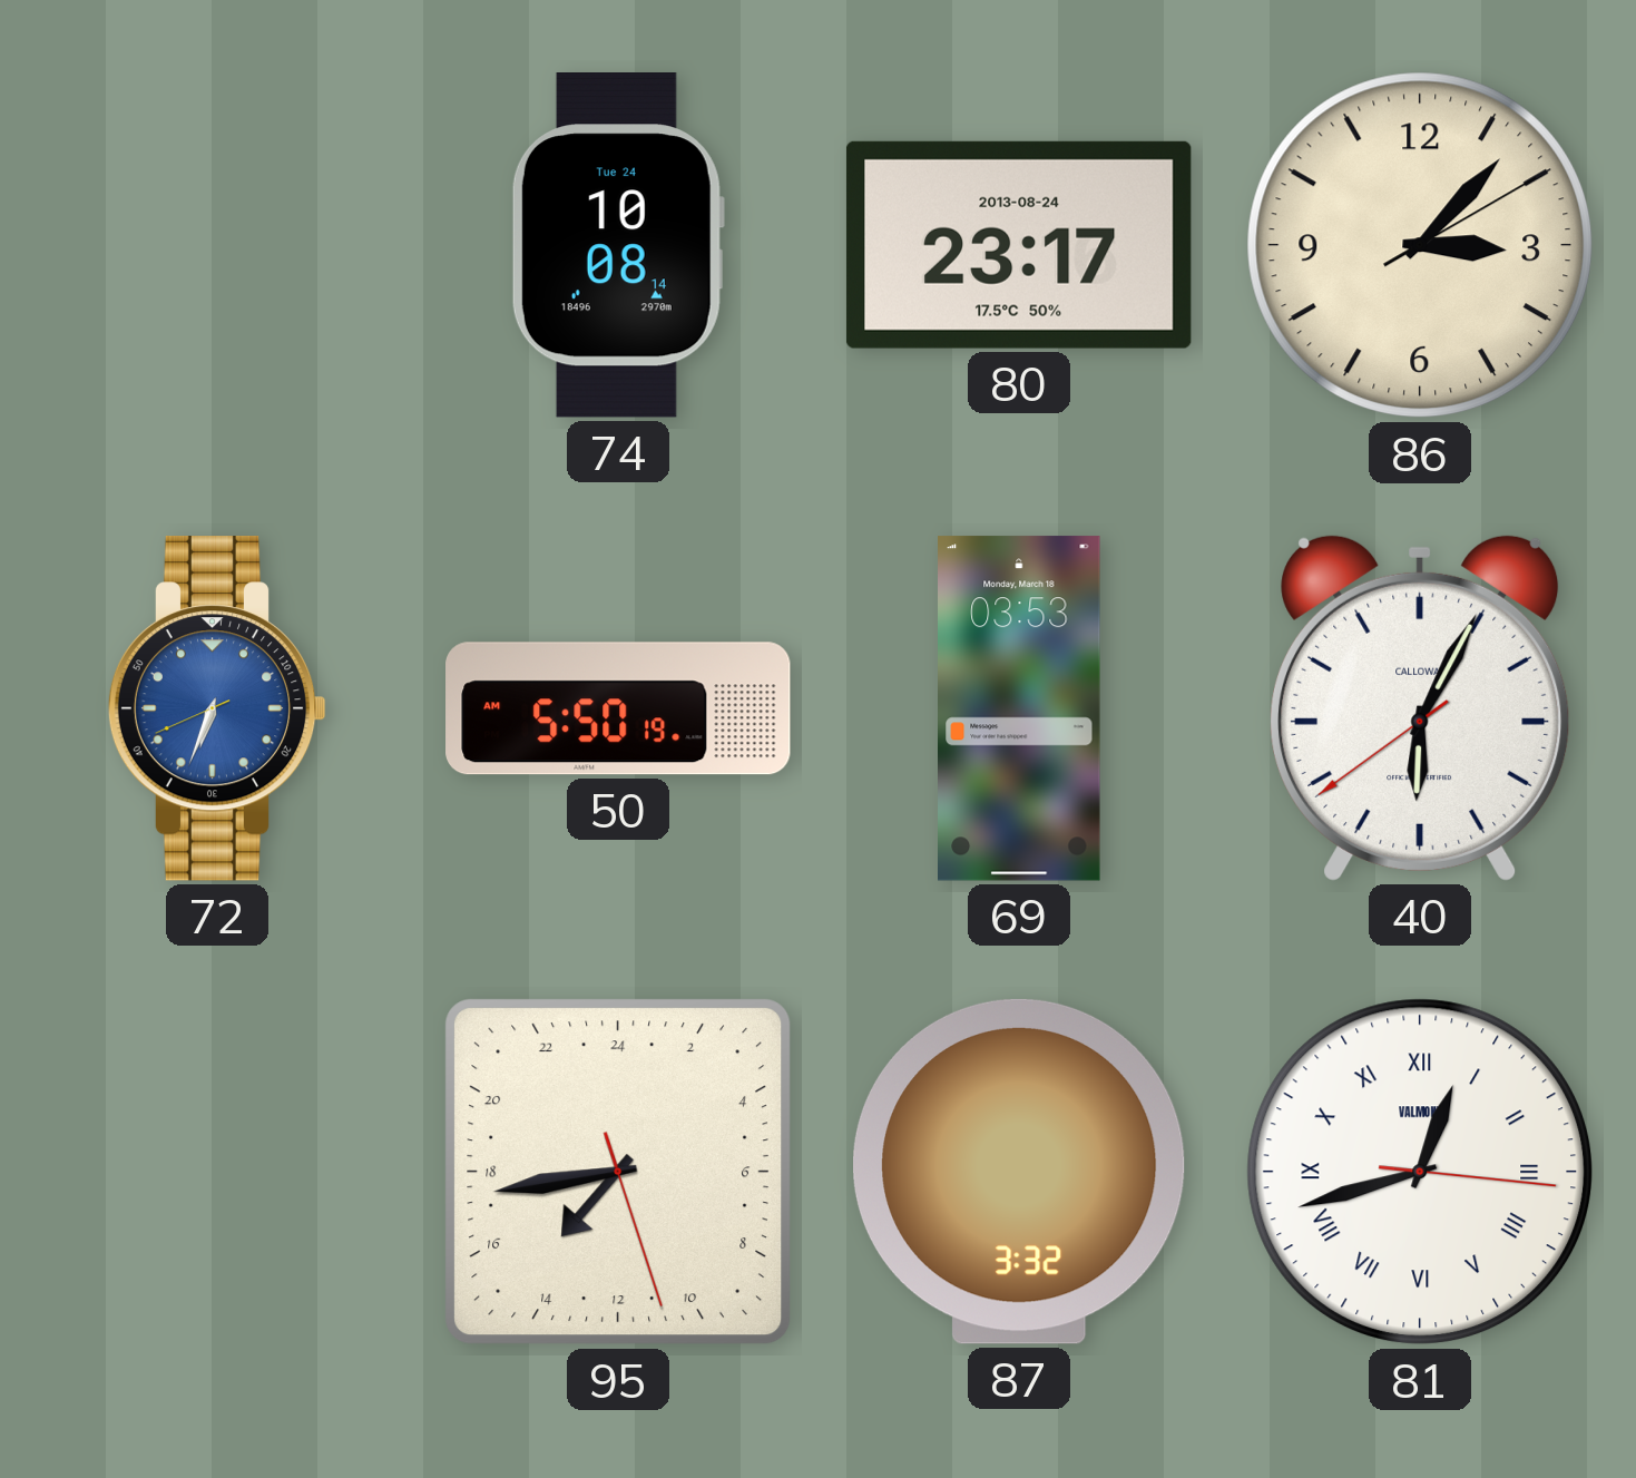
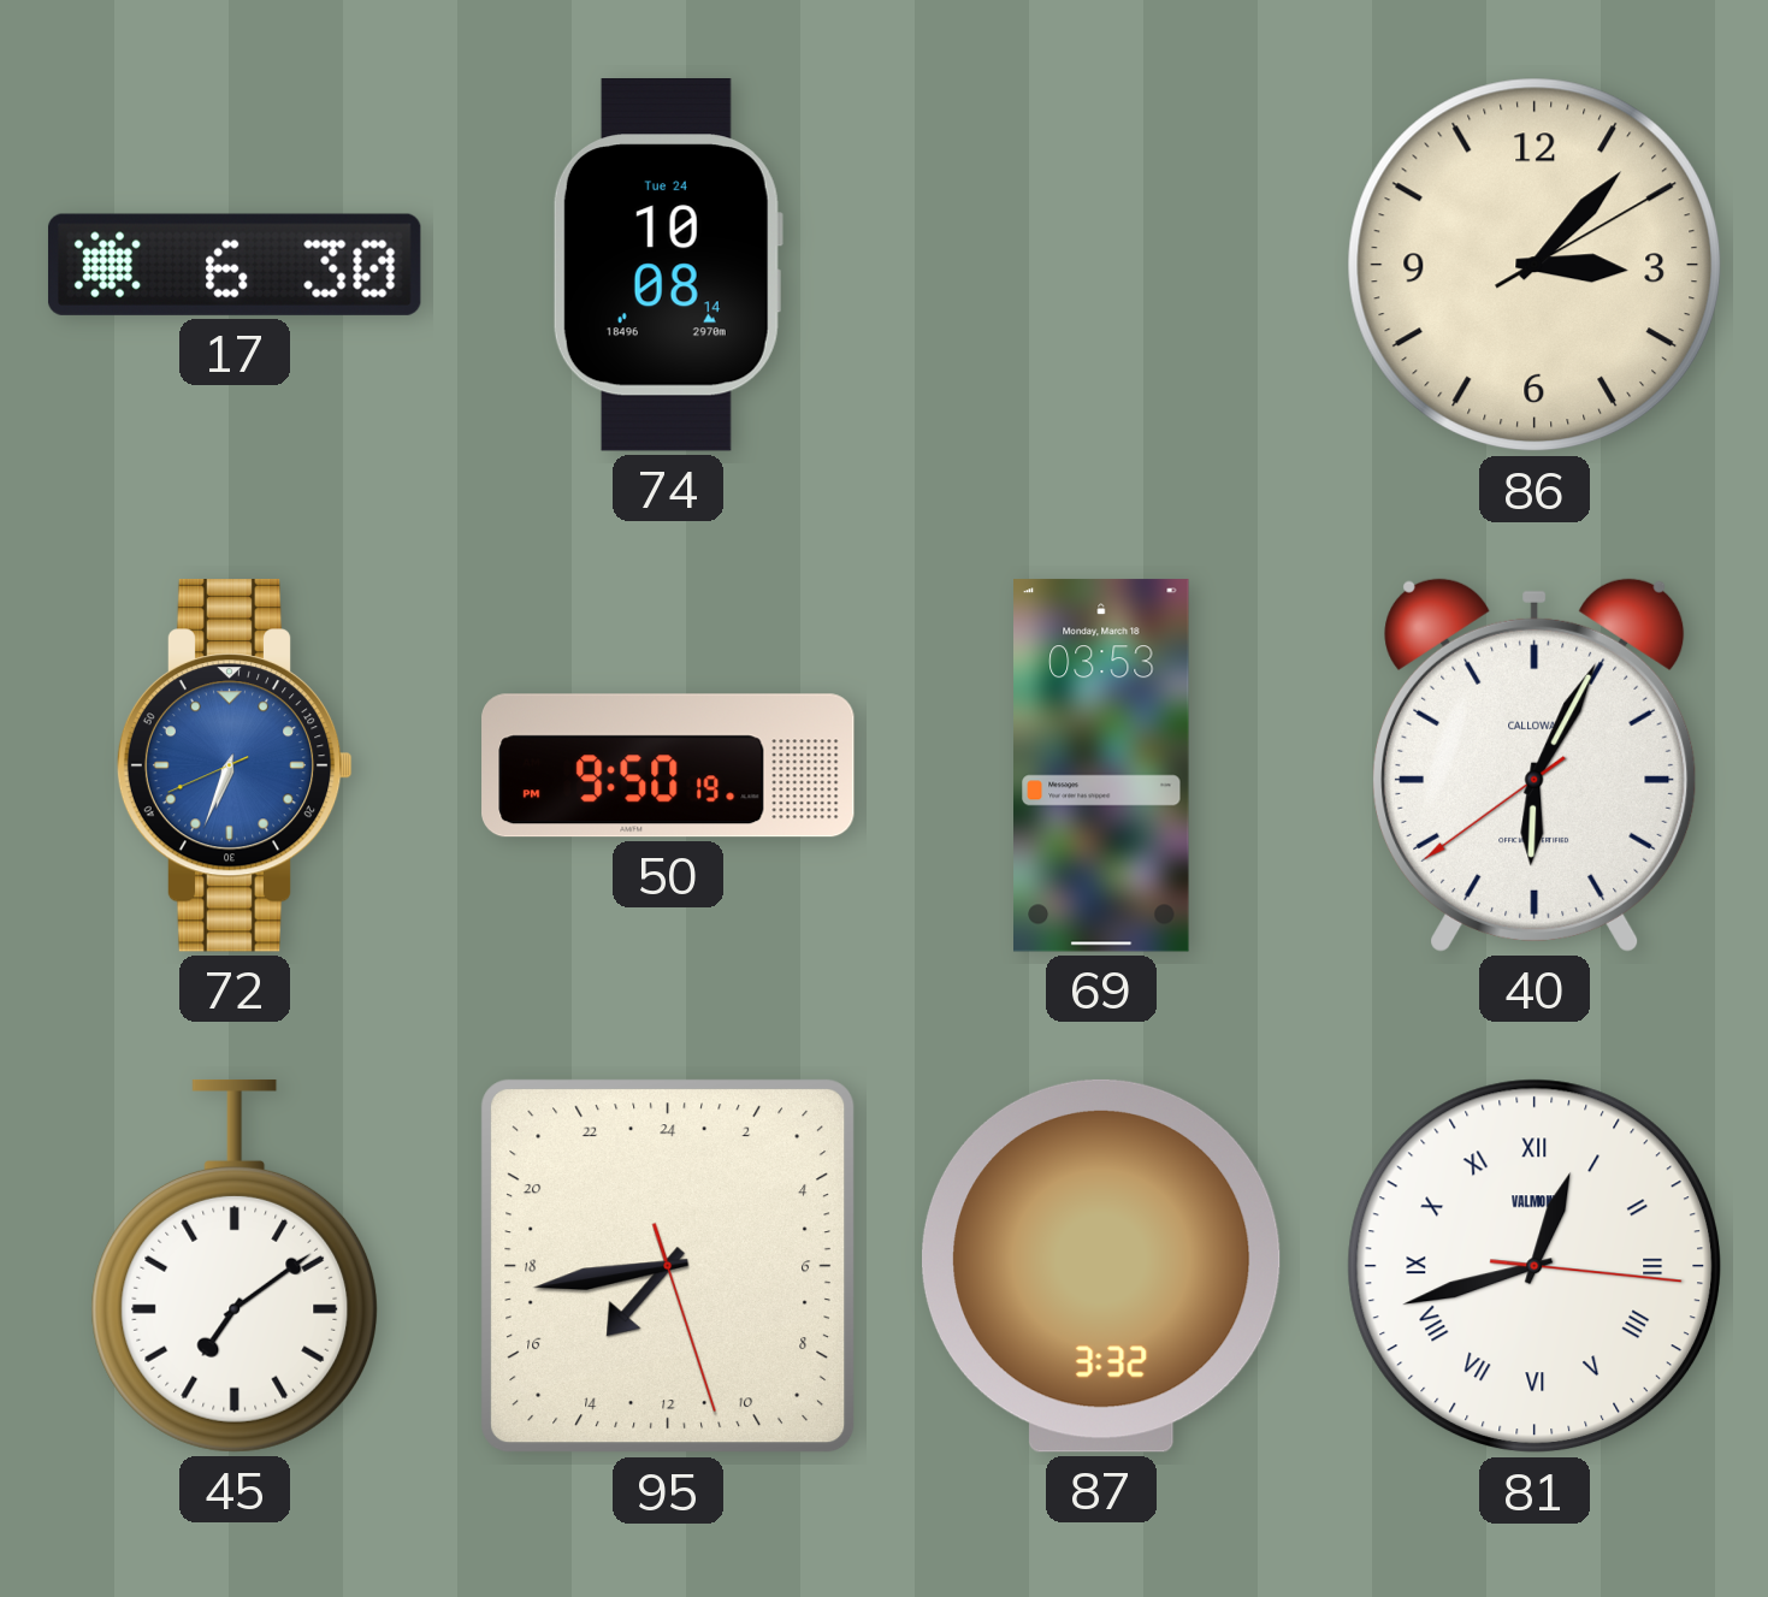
17: none -> 6:30 (235, 265)
80: 23:17 -> none (1019, 245)
50: 5:50 -> 9:50 (668, 765)
45: none -> 7:09 (235, 1266)
